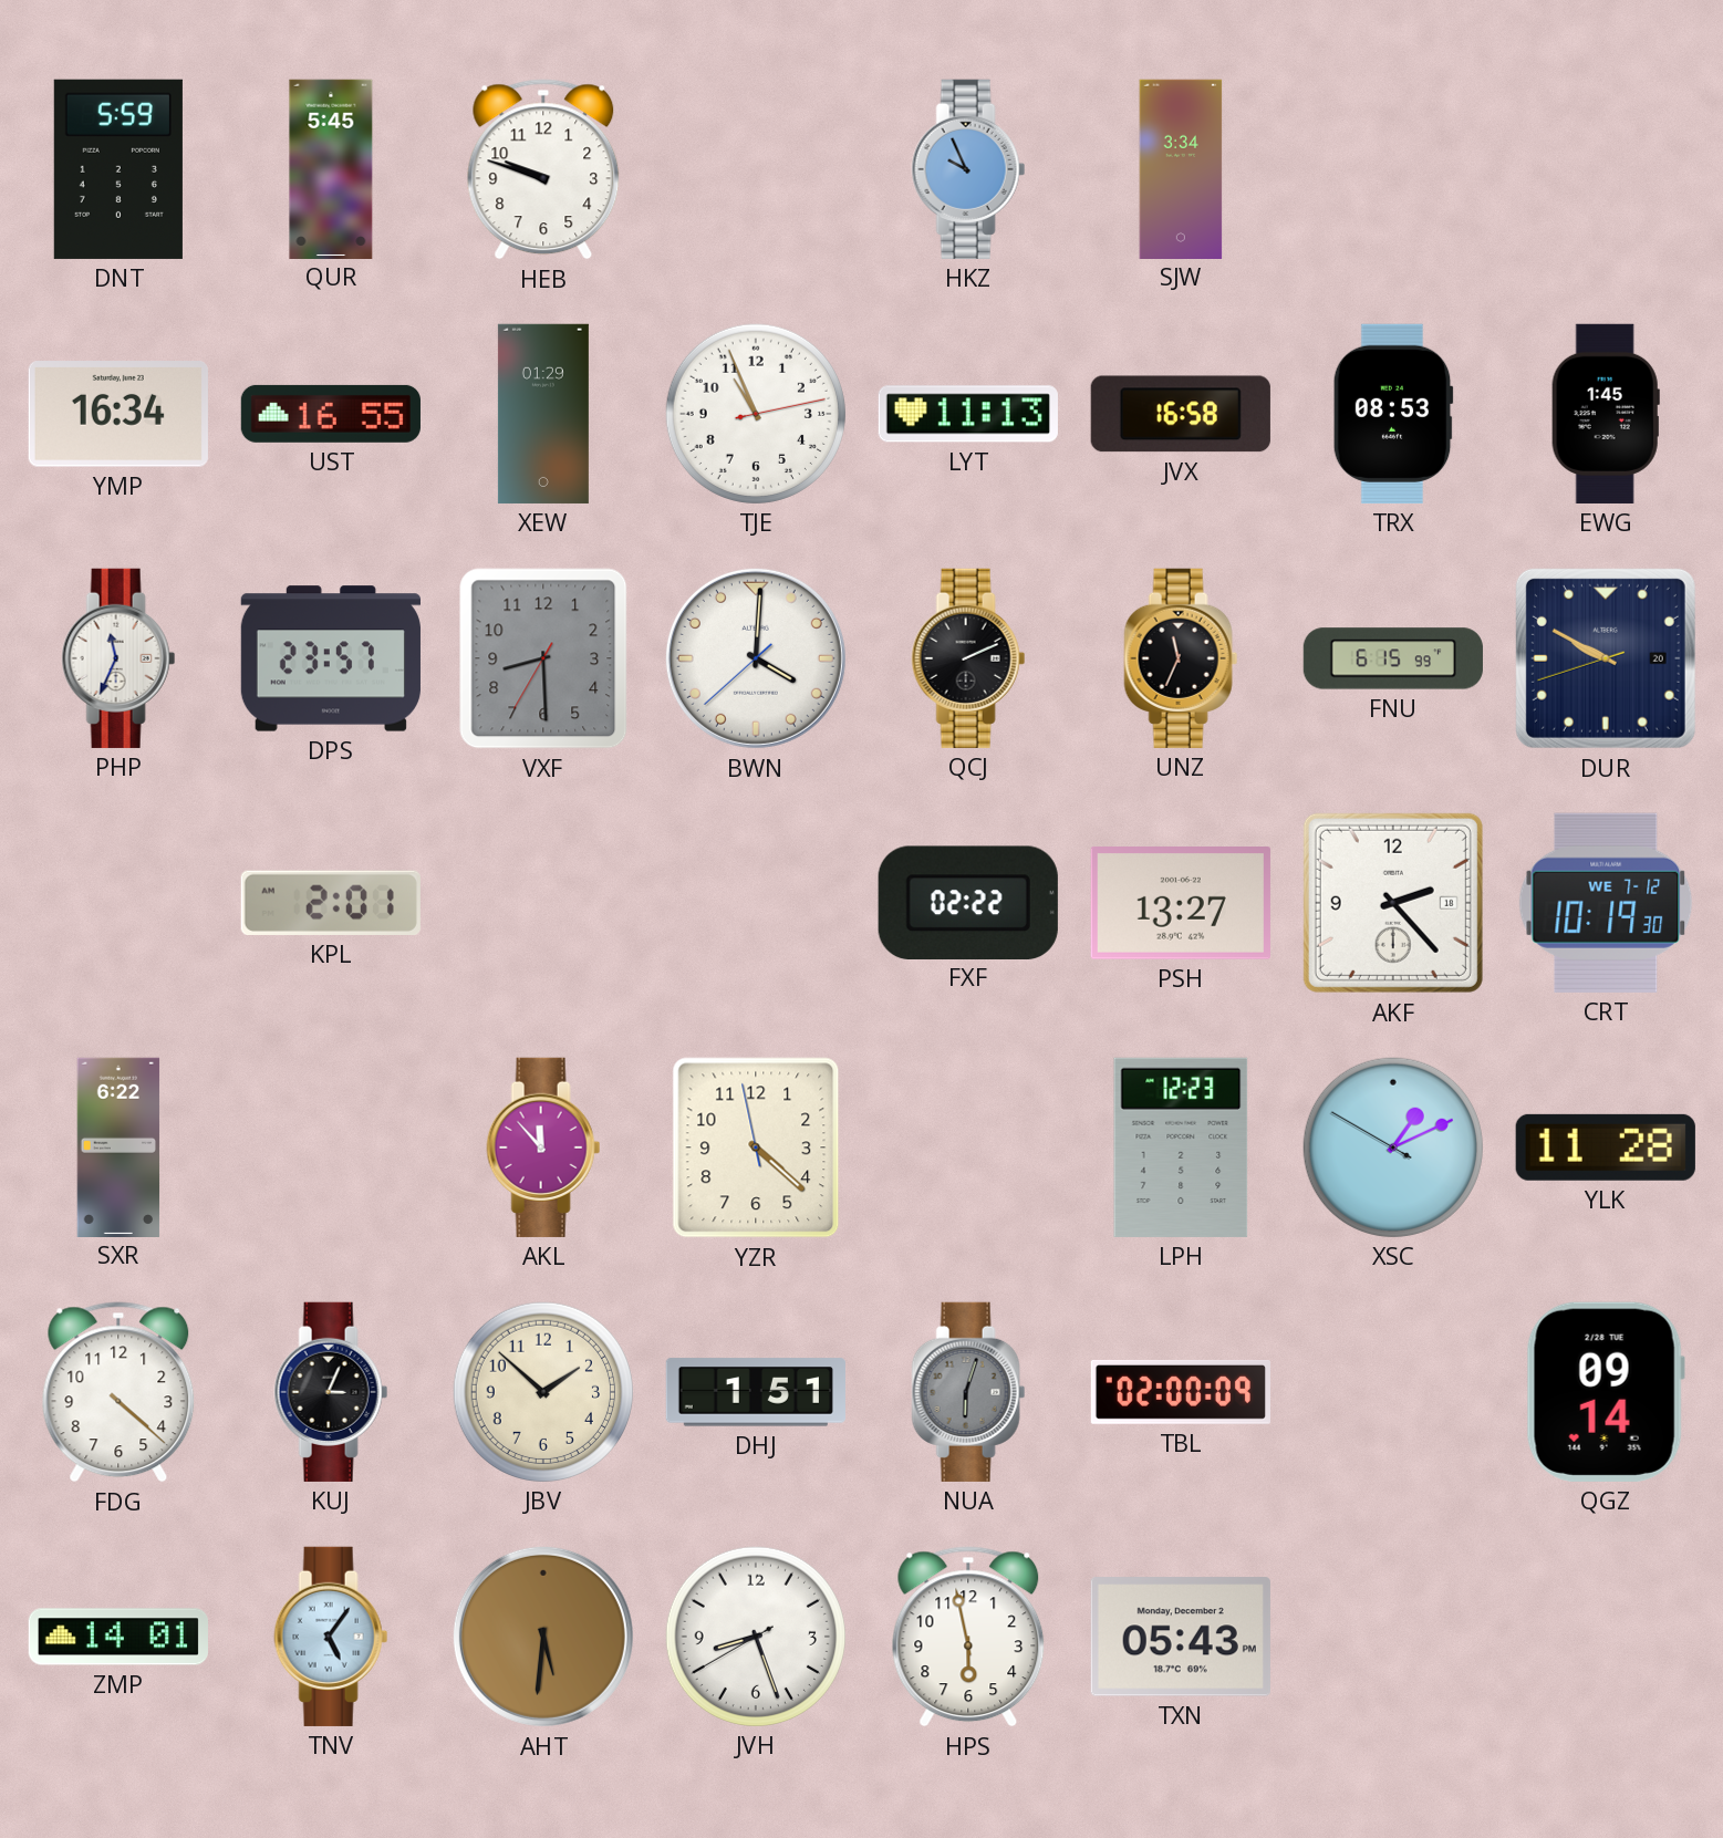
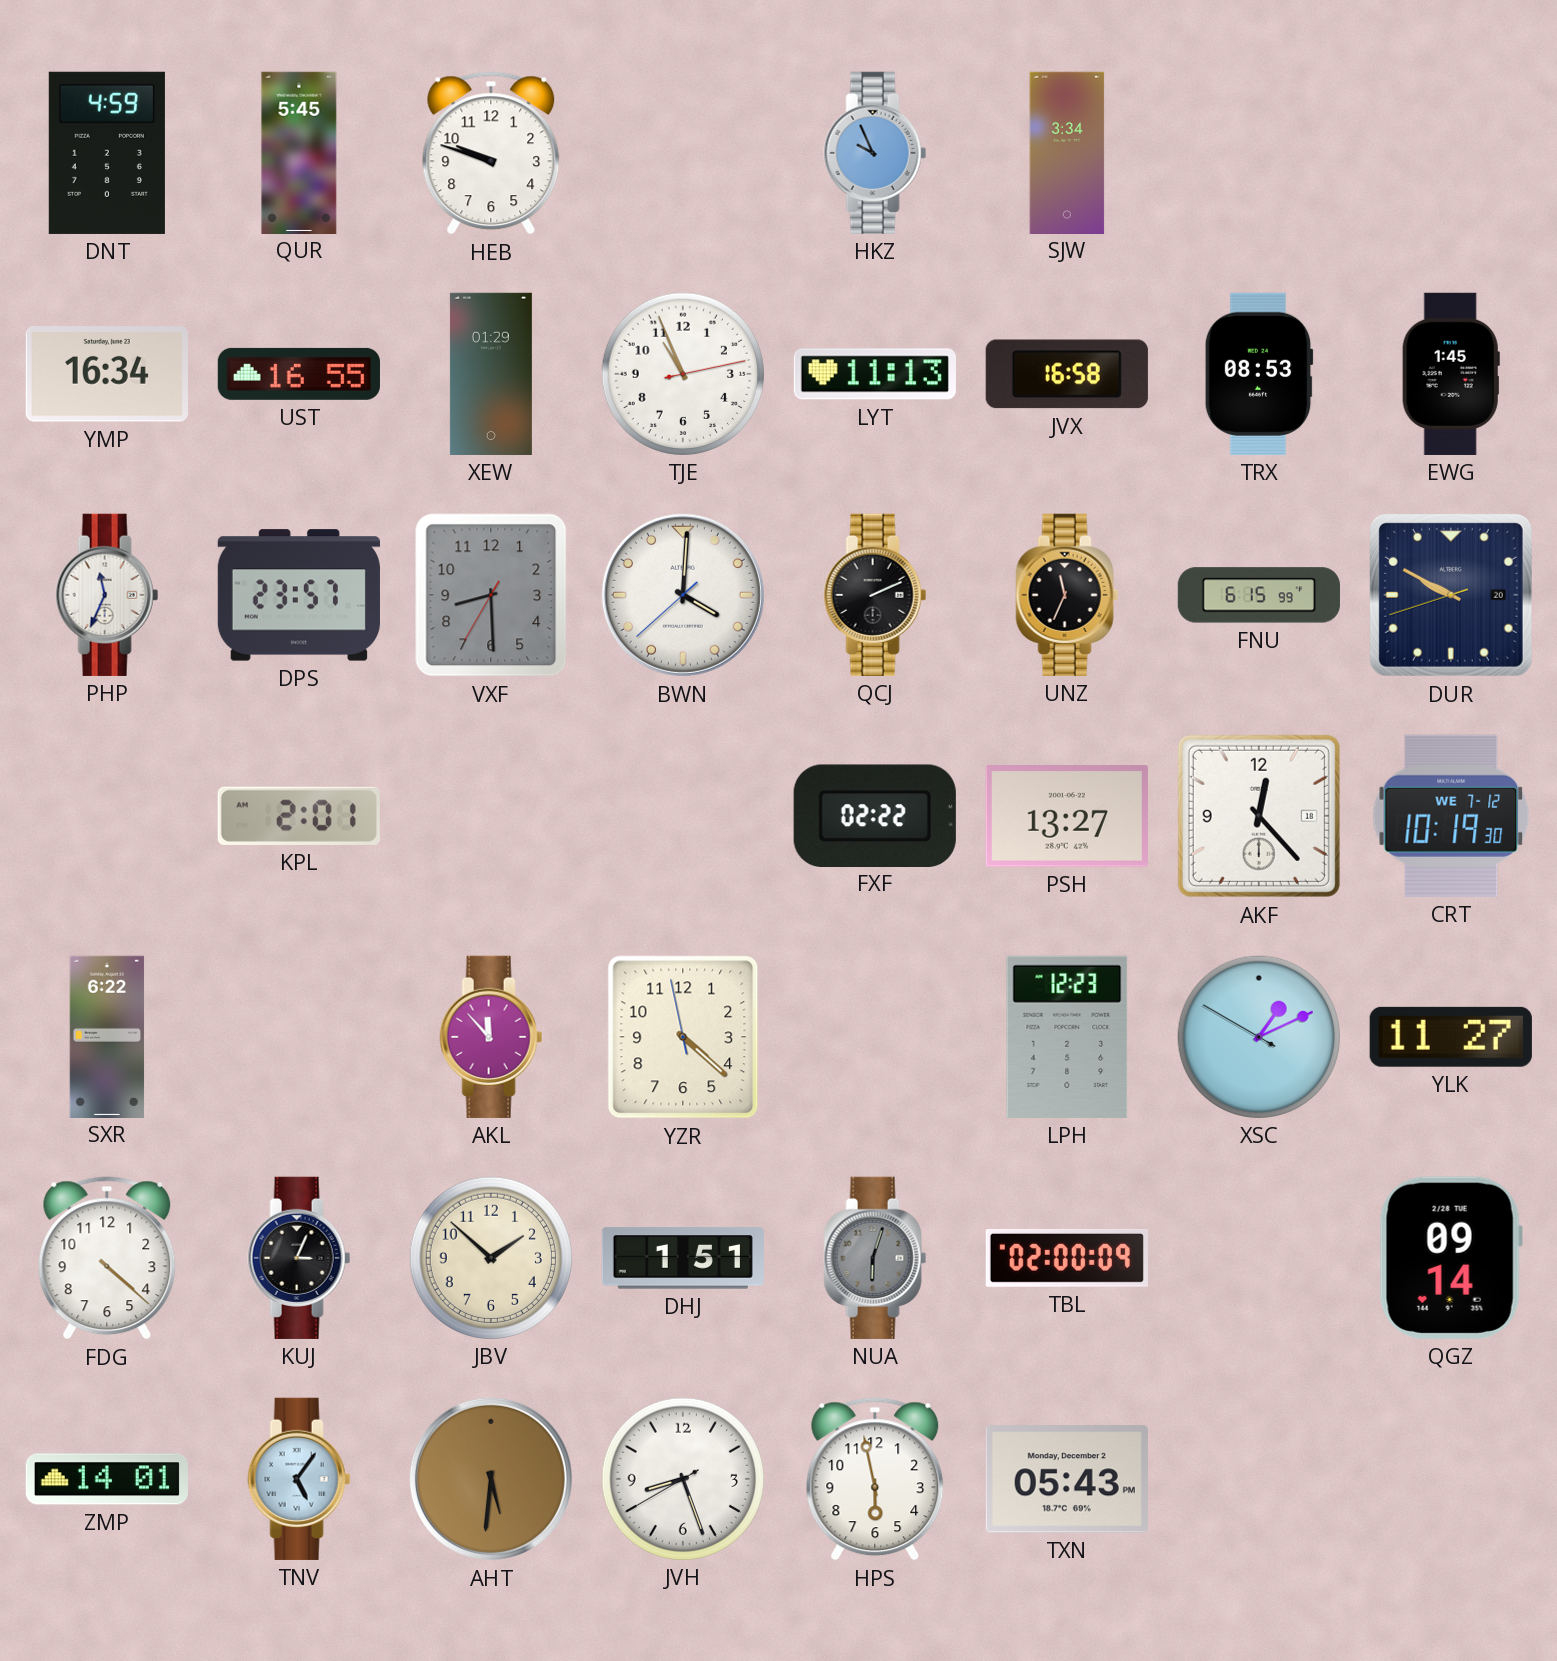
DNT: 5:59 -> 4:59 (107, 153)
AKF: 2:23 -> 12:23 (1259, 816)
YLK: 11:28 -> 11:27 (1451, 1037)
